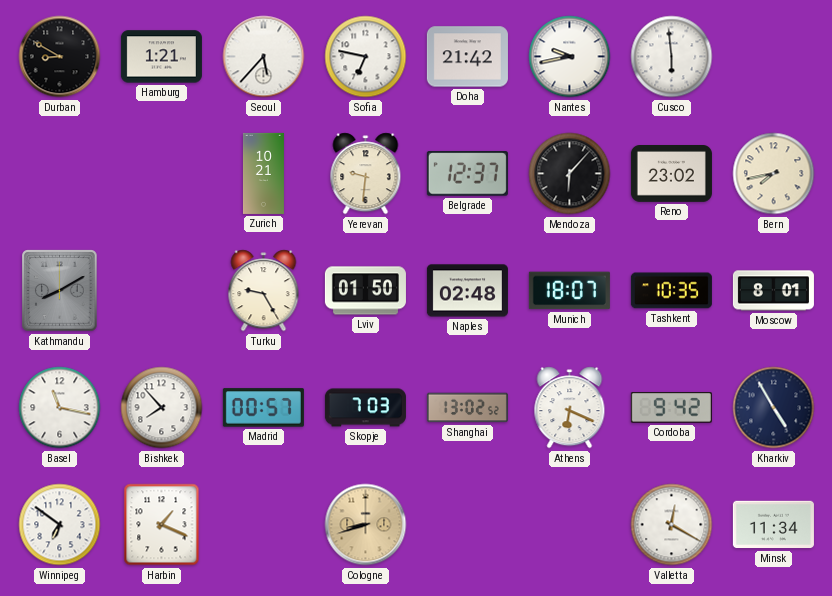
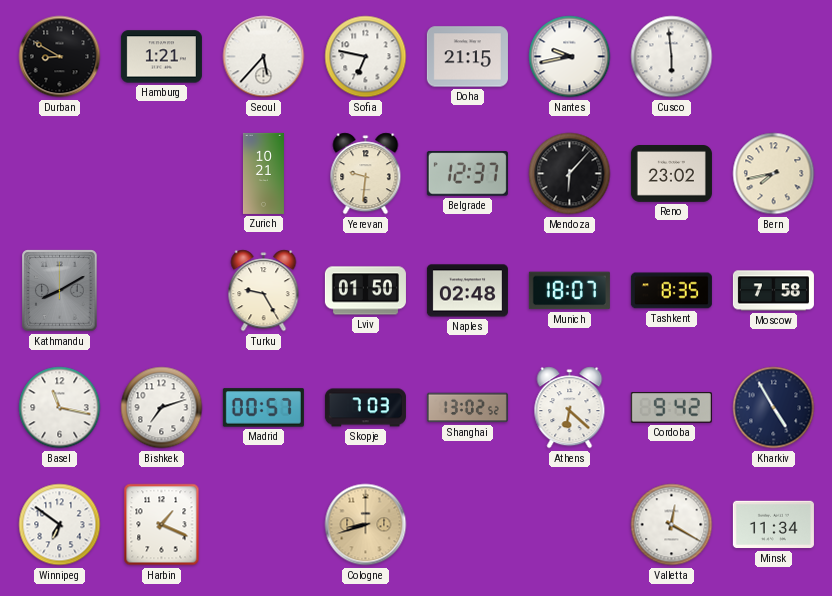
Doha: 21:42 -> 21:15 (467, 57)
Tashkent: 10:35 -> 8:35 (671, 291)
Moscow: 8:01 -> 7:58 (773, 291)
Bishkek: 7:53 -> 7:12 (162, 408)
Athens: 6:19 -> 6:22 (570, 408)
